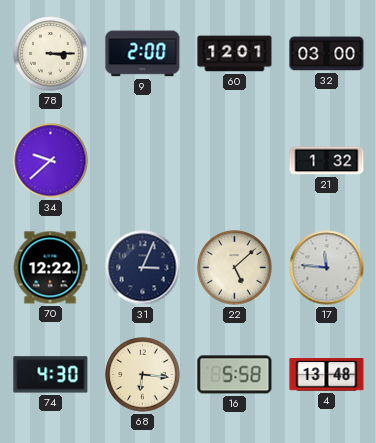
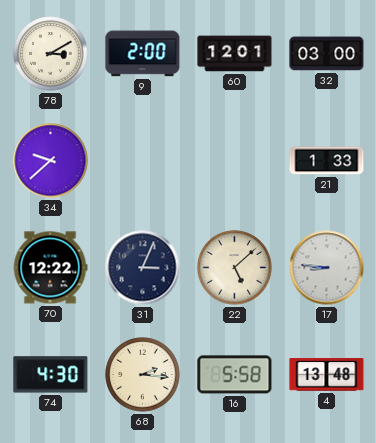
78: 3:15 -> 3:10 (51, 54)
21: 1:32 -> 1:33 (327, 161)
17: 11:46 -> 8:46 (327, 268)
68: 6:16 -> 2:16 (143, 375)
